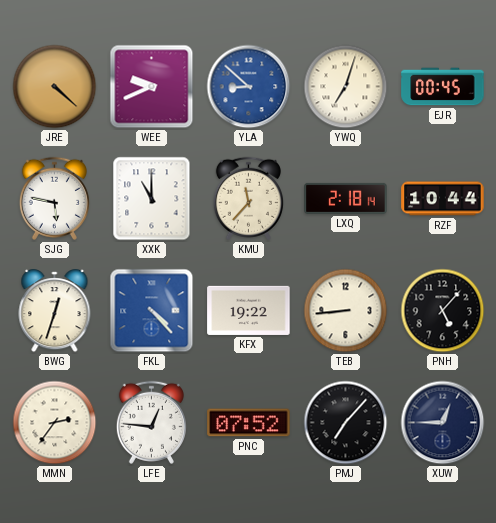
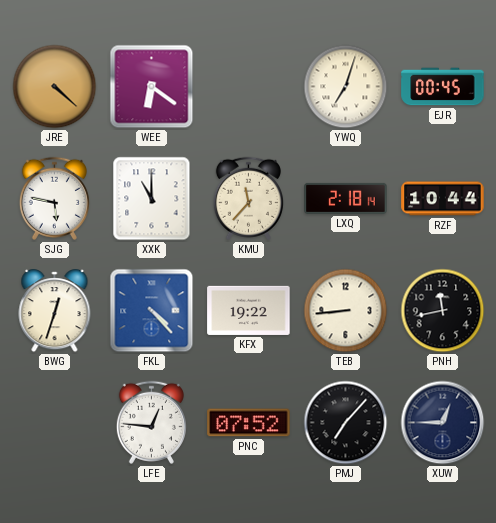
WEE: 9:41 -> 6:21 (152, 87)
YLA: 8:52 -> none (249, 87)
PNH: 5:07 -> 11:43 (443, 311)
MMN: 2:36 -> none (55, 423)
